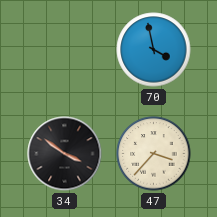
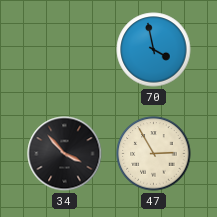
34: 3:51 -> 3:53 (65, 154)
47: 3:37 -> 2:55 (154, 154)
